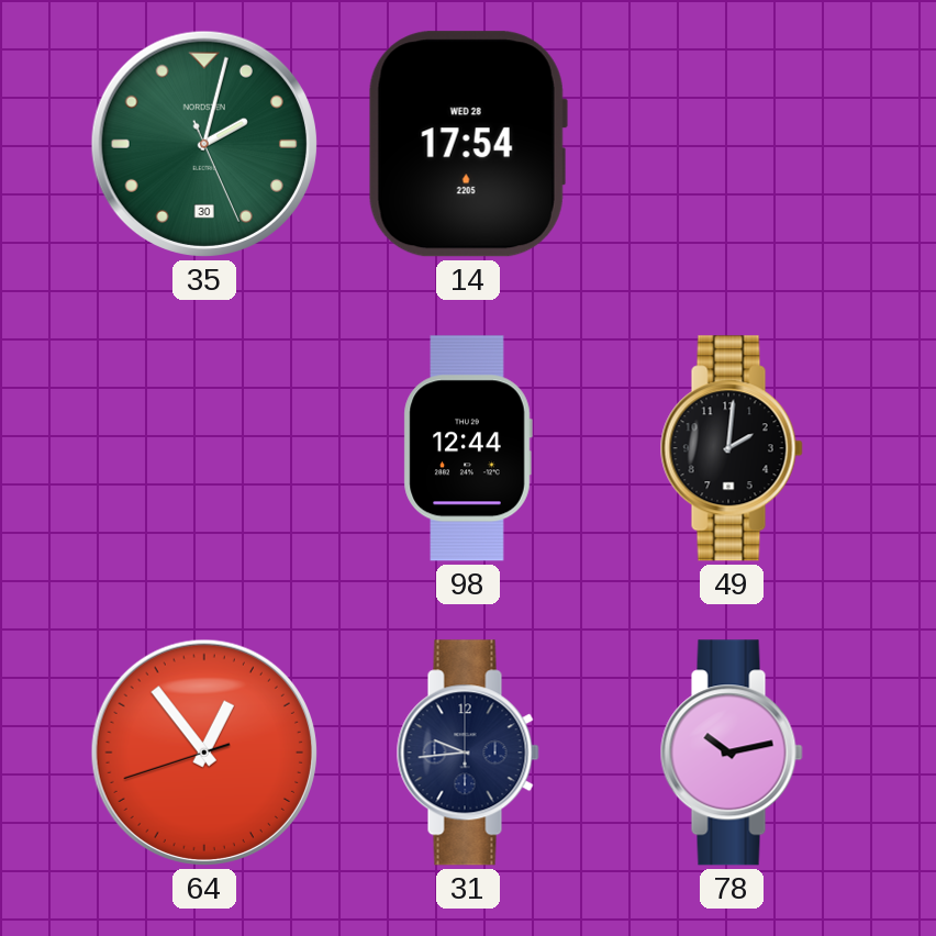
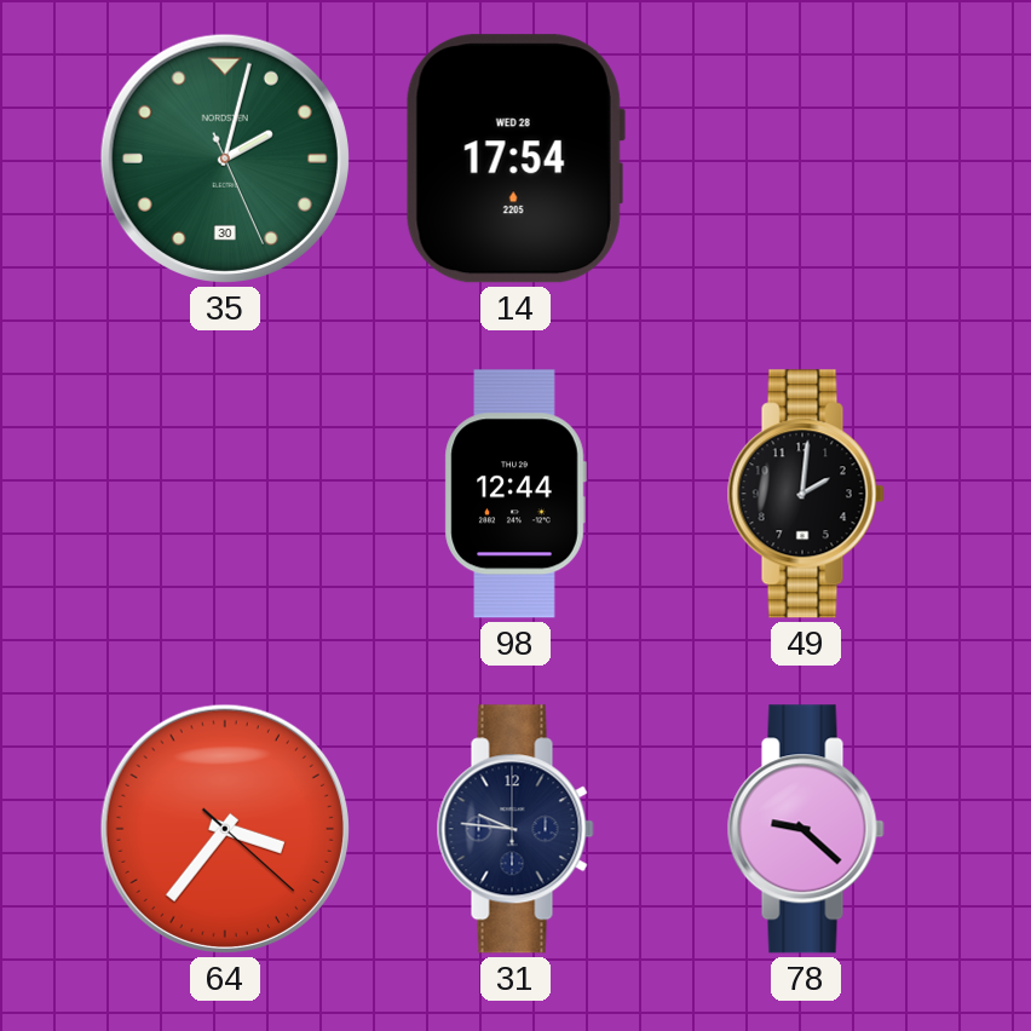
64: 12:53 -> 3:36 (225, 829)
31: 9:44 -> 9:46 (515, 829)
78: 10:13 -> 9:22 (806, 829)
